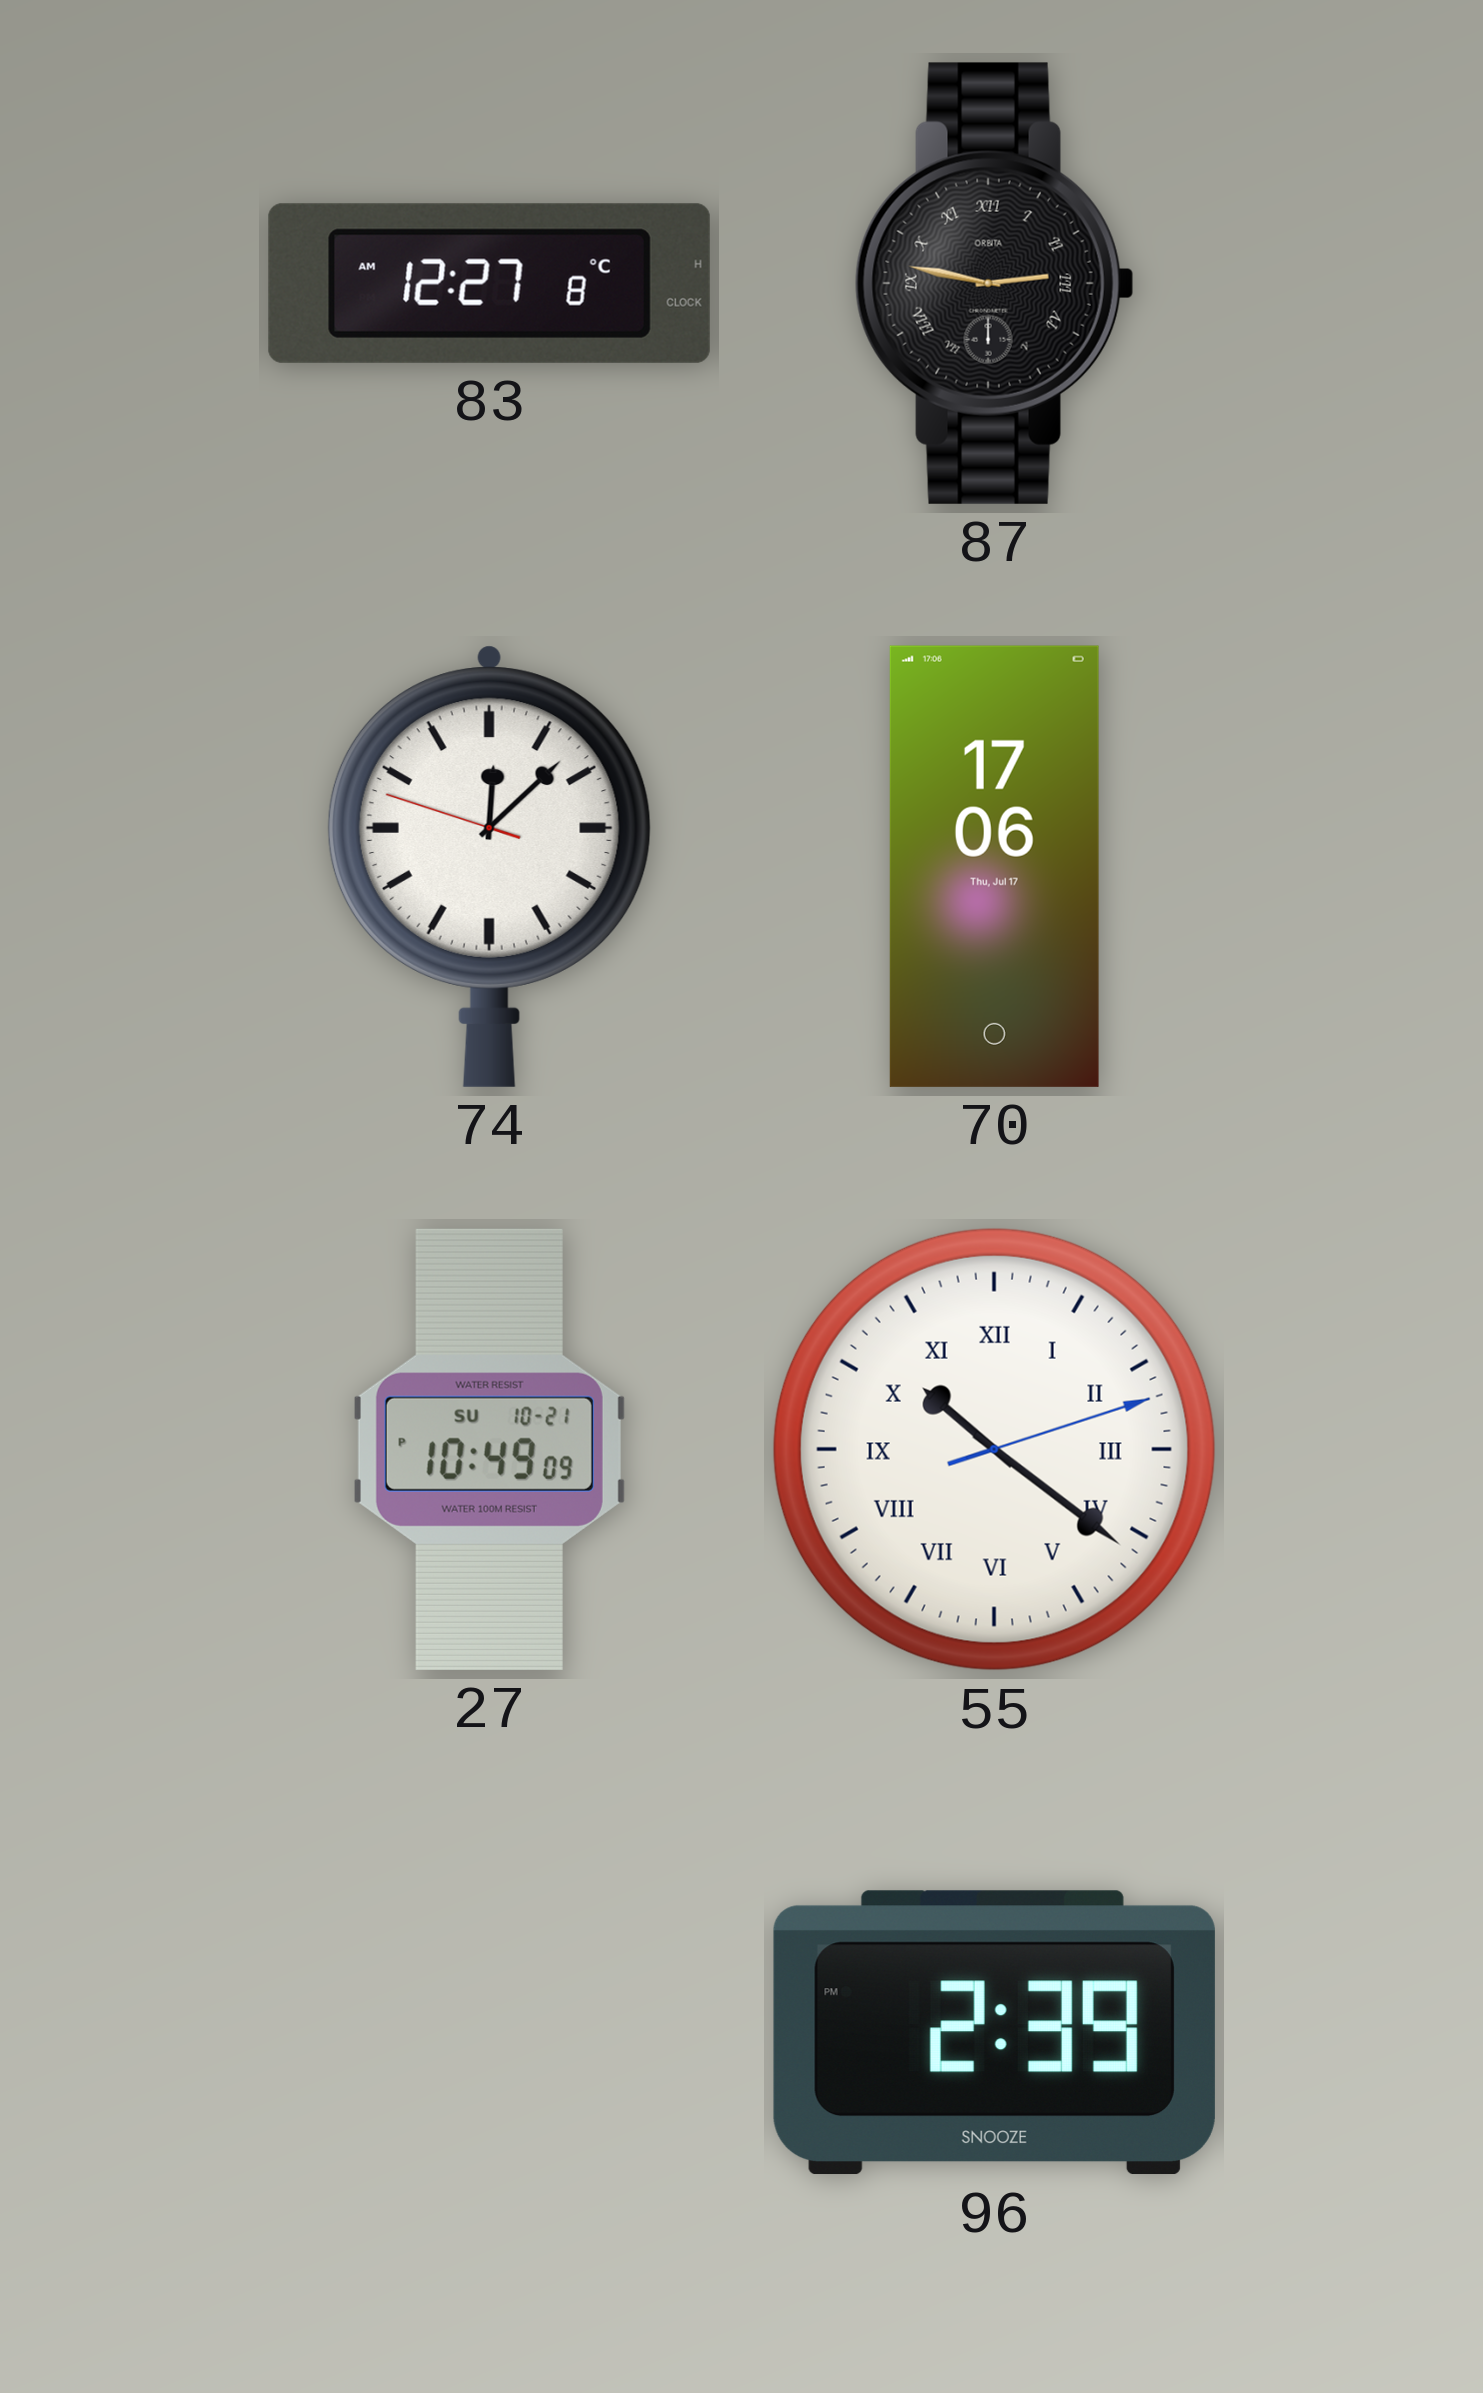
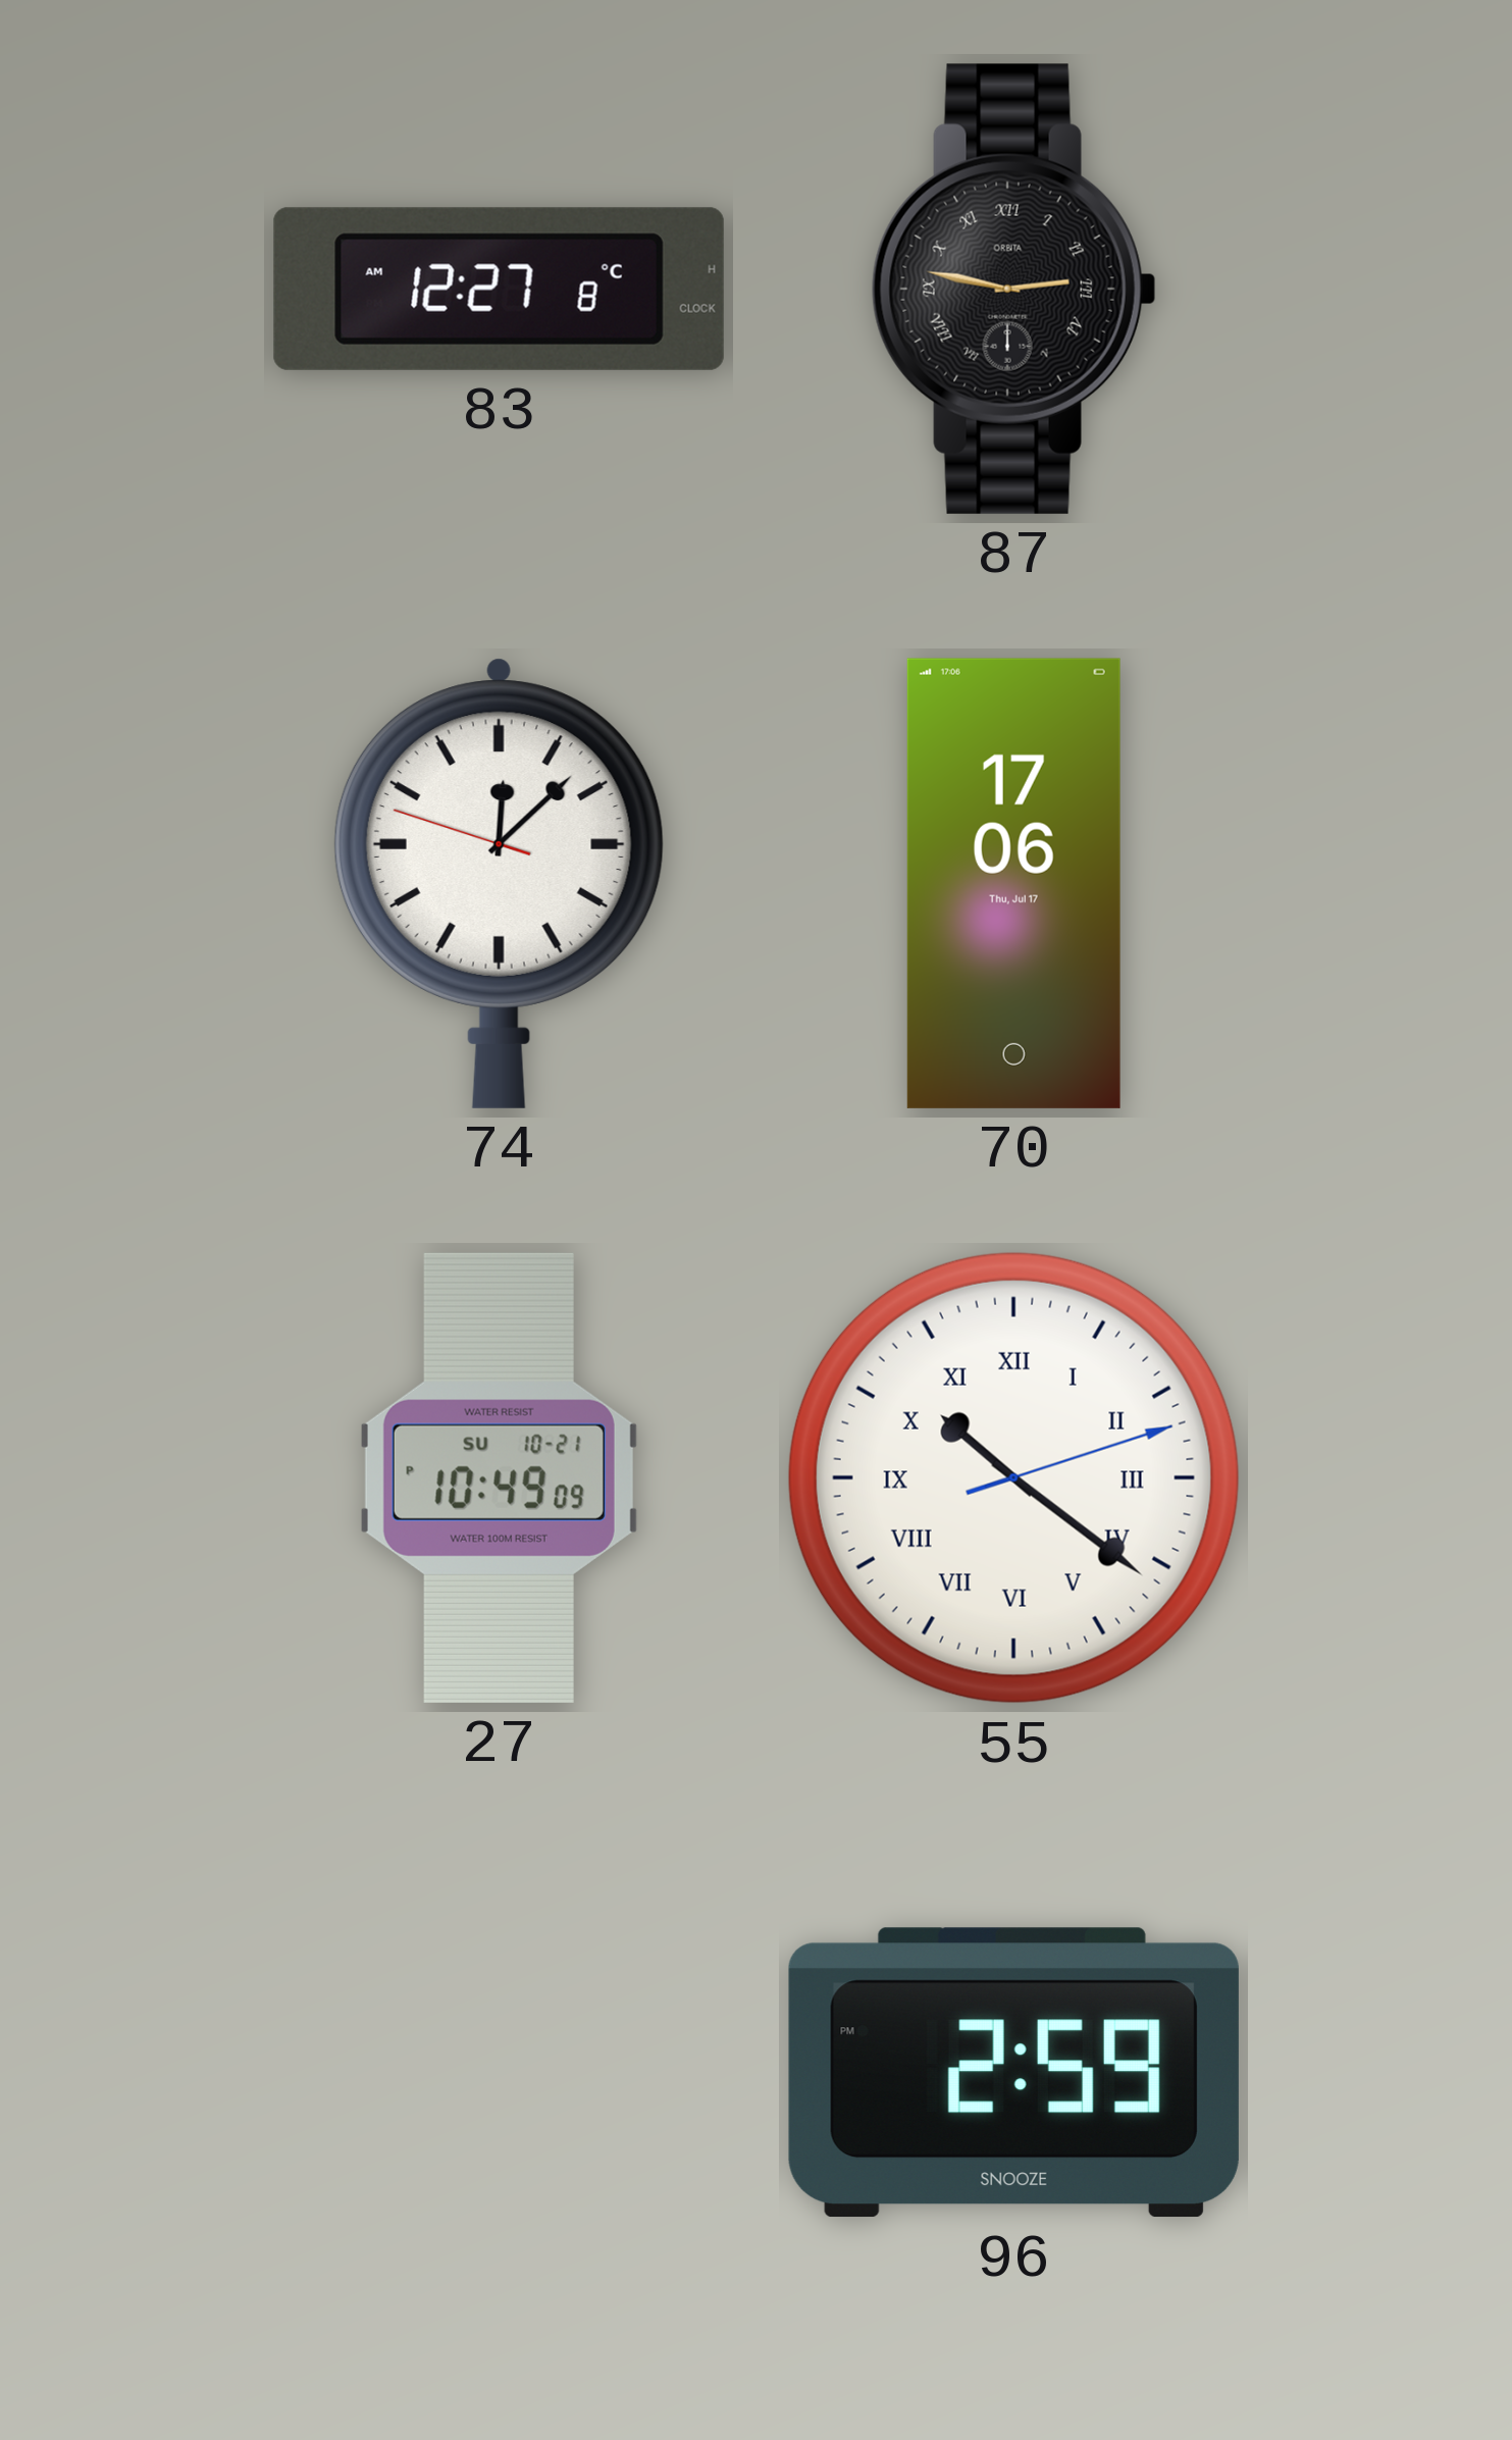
96: 2:39 -> 2:59 (1013, 2073)
